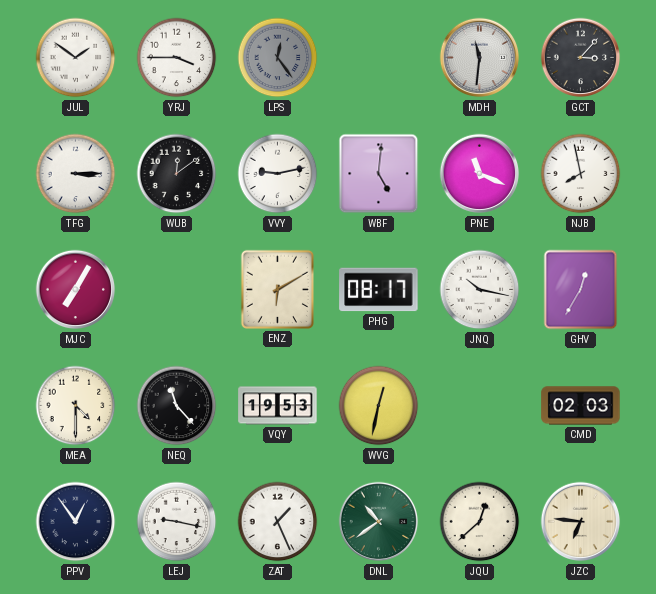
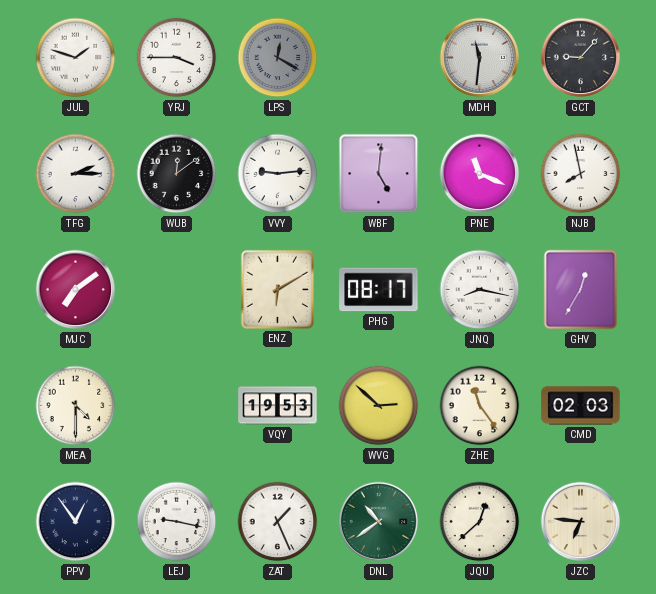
JUL: 1:51 -> 1:48 (76, 58)
LPS: 12:24 -> 12:20 (278, 58)
GCT: 3:07 -> 9:07 (581, 58)
TFG: 3:15 -> 2:15 (76, 174)
VVY: 9:13 -> 9:14 (278, 174)
MJC: 7:05 -> 7:09 (76, 290)
JNQ: 10:17 -> 8:17 (480, 290)
NEQ: 11:23 -> none (177, 406)
WVG: 12:32 -> 2:52 (379, 406)
ZHE: none -> 11:24 (480, 406)
